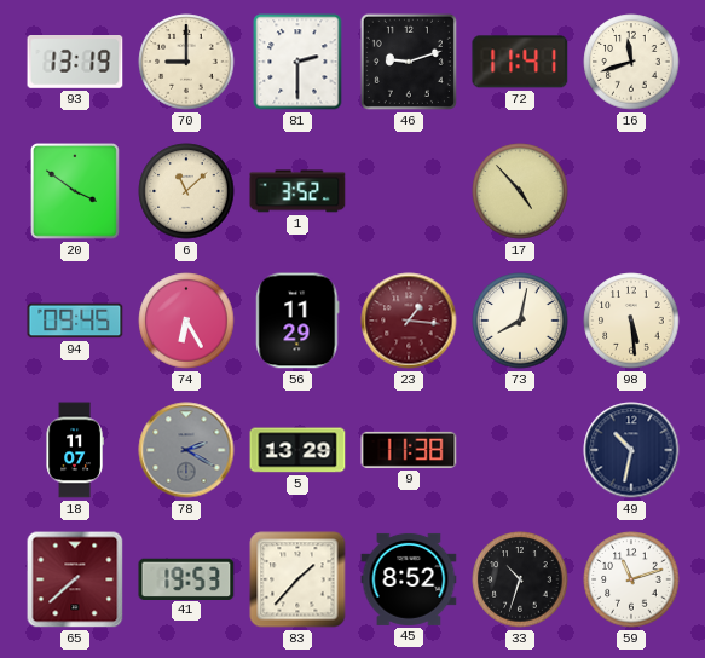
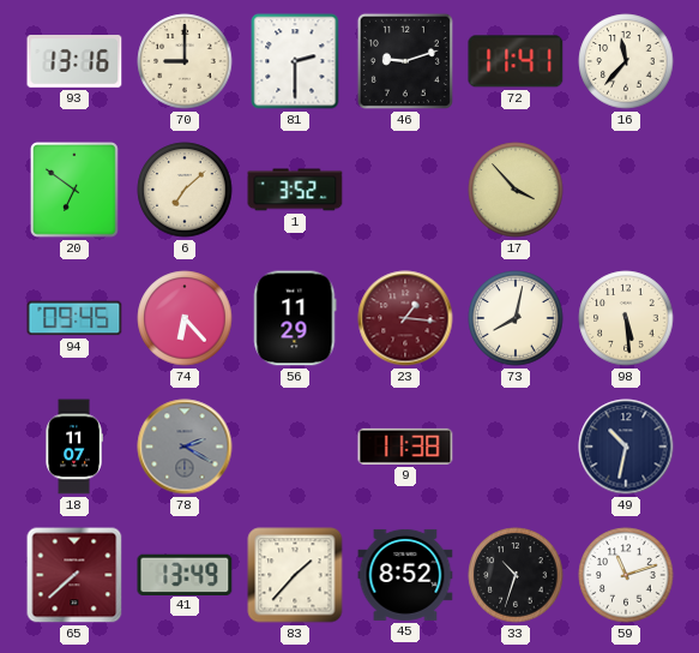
93: 13:19 -> 13:16 (74, 62)
16: 11:42 -> 11:37 (626, 61)
20: 3:51 -> 6:51 (76, 191)
6: 11:08 -> 7:08 (185, 190)
17: 4:53 -> 3:53 (516, 190)
74: 6:25 -> 6:23 (185, 318)
5: 13:29 -> none (297, 450)
41: 19:53 -> 13:49 (185, 574)
